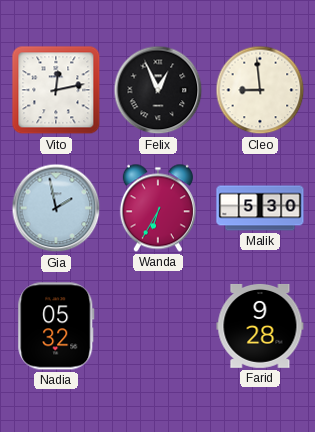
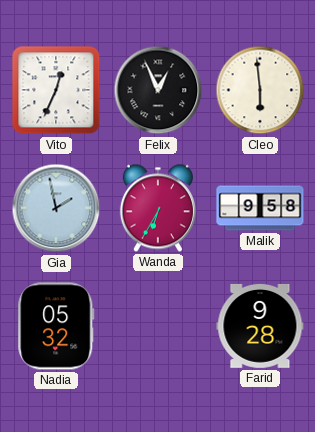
Vito: 12:13 -> 12:34 (56, 90)
Cleo: 8:59 -> 5:59 (260, 90)
Malik: 5:30 -> 9:58 (260, 208)
